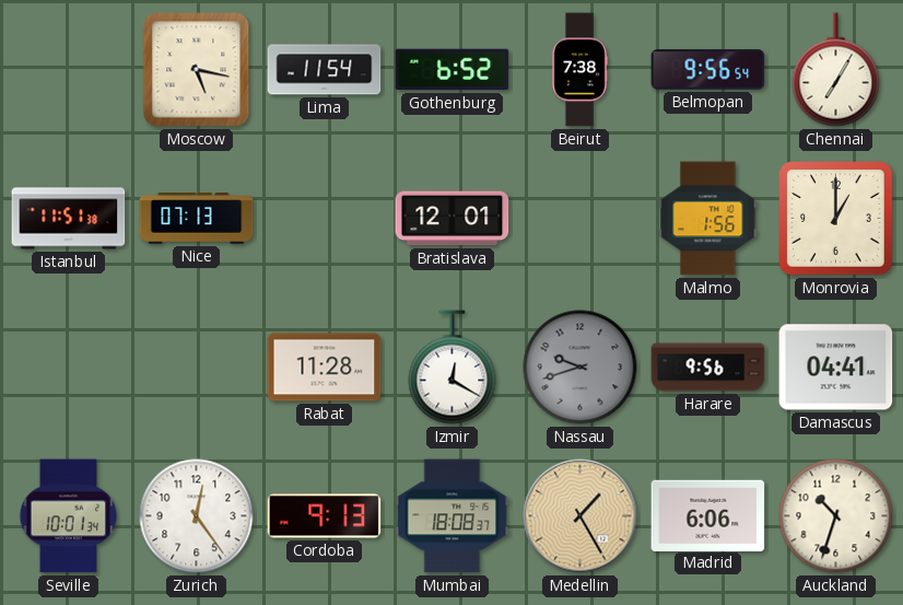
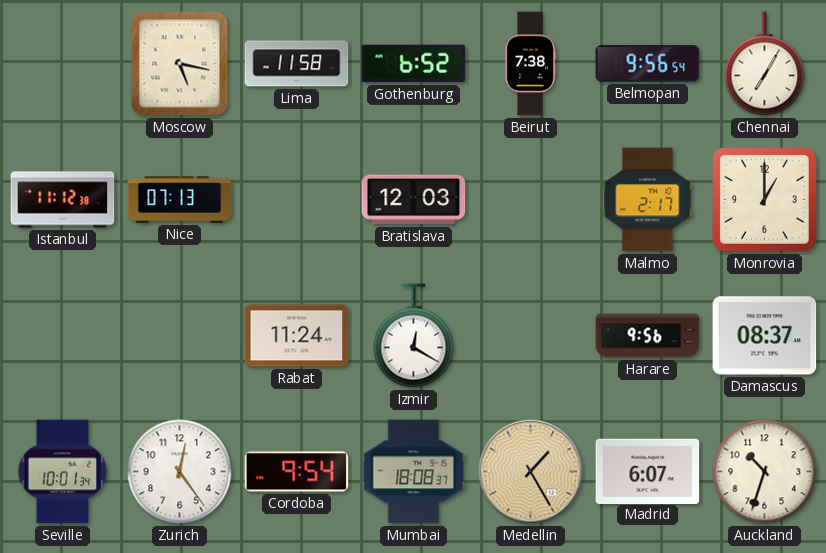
Lima: 11:54 -> 11:58 (297, 64)
Istanbul: 11:51 -> 11:12 (63, 200)
Bratislava: 12:01 -> 12:03 (414, 200)
Malmo: 1:56 -> 2:17 (648, 200)
Rabat: 11:28 -> 11:24 (297, 336)
Nassau: 9:42 -> none (580, 368)
Damascus: 04:41 -> 08:37 (765, 336)
Cordoba: 9:13 -> 9:54 (297, 472)
Madrid: 6:06 -> 6:07 (648, 471)
